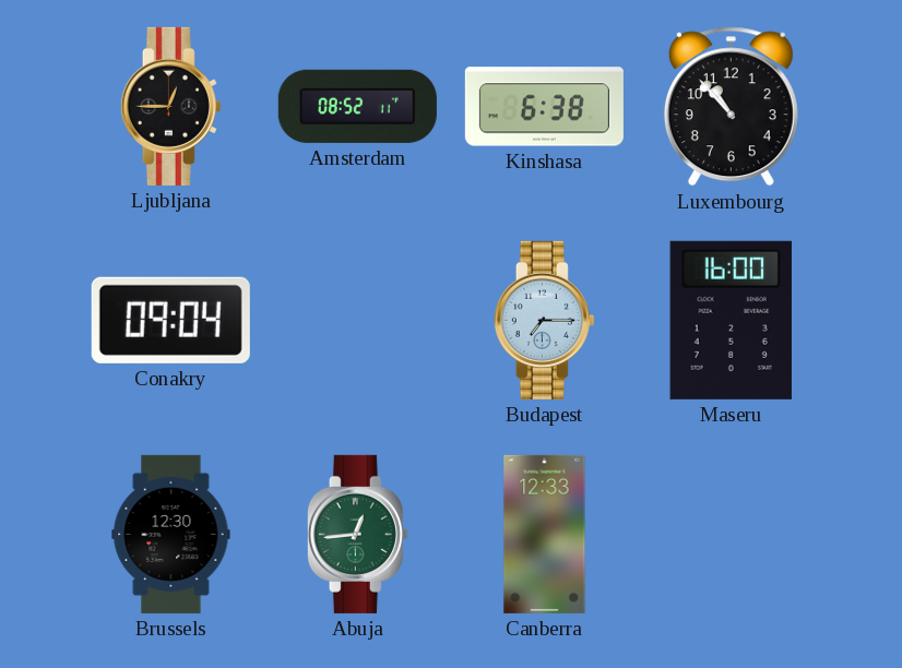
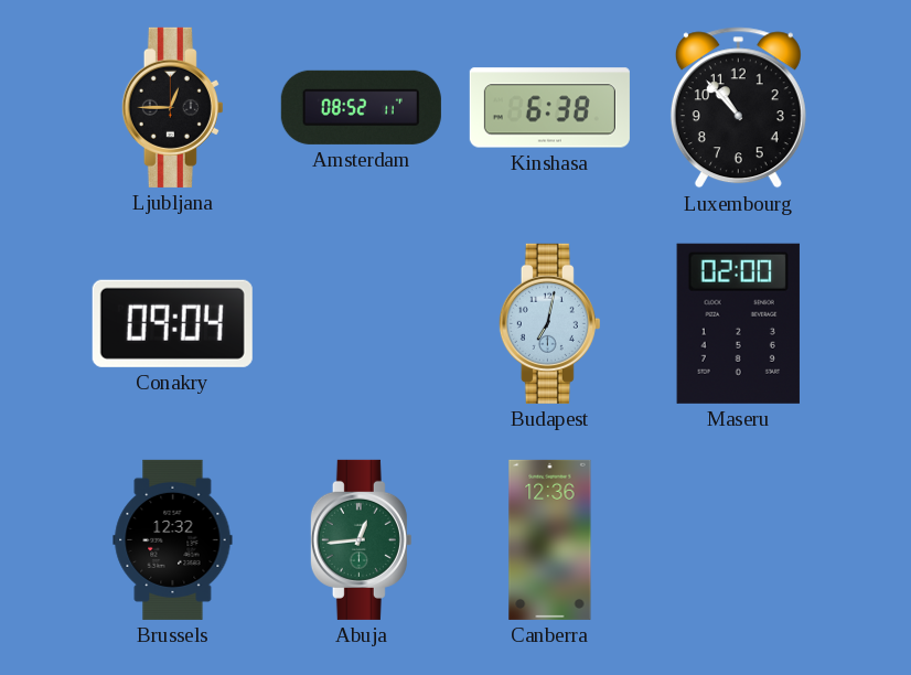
Budapest: 7:15 -> 7:02 (549, 323)
Maseru: 16:00 -> 02:00 (738, 323)
Brussels: 12:30 -> 12:32 (173, 539)
Canberra: 12:33 -> 12:36 (550, 539)
